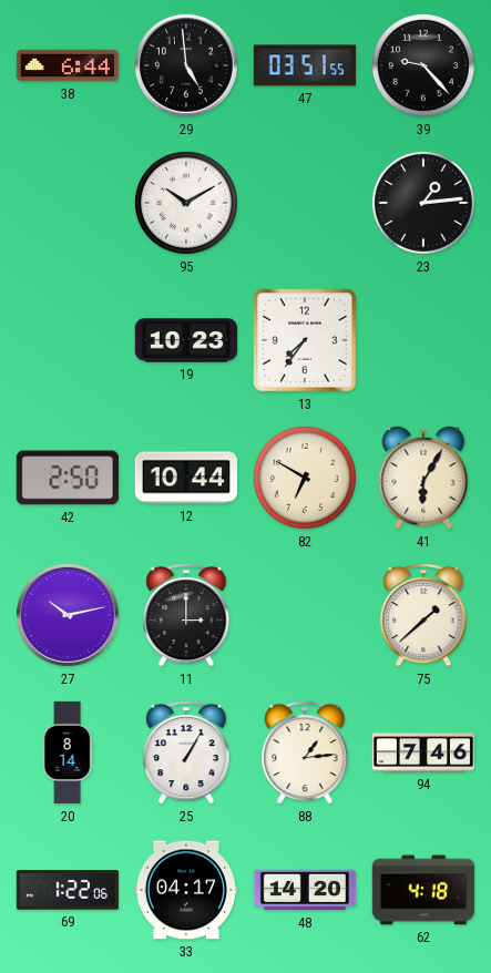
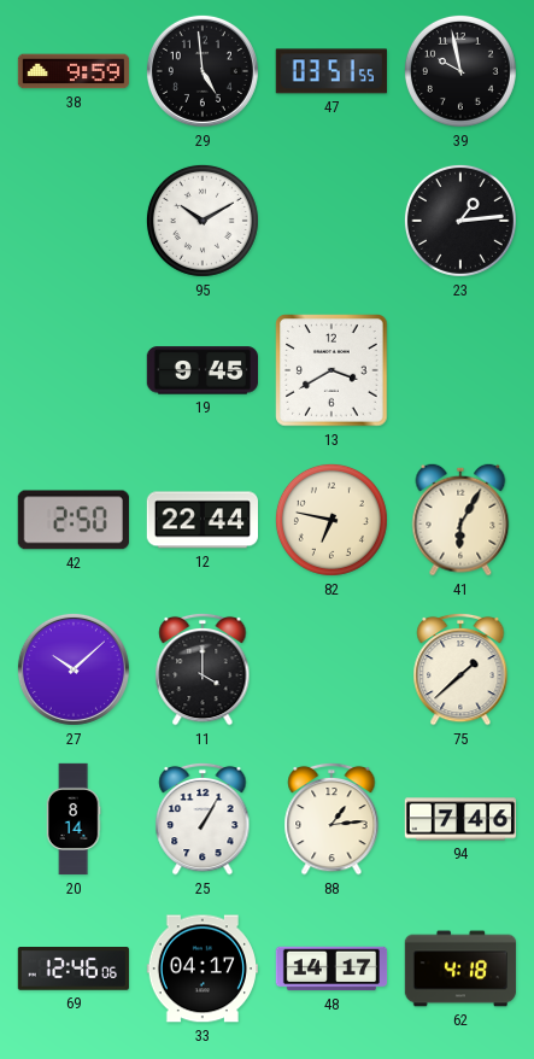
38: 6:44 -> 9:59 (74, 71)
39: 9:23 -> 9:58 (460, 71)
19: 10:23 -> 9:45 (201, 370)
13: 7:36 -> 3:40 (331, 370)
12: 10:44 -> 22:44 (201, 520)
82: 6:50 -> 6:47 (331, 520)
27: 10:13 -> 10:08 (74, 669)
11: 3:00 -> 4:00 (203, 669)
69: 1:22 -> 12:46 (72, 970)
48: 14:20 -> 14:17 (331, 969)
